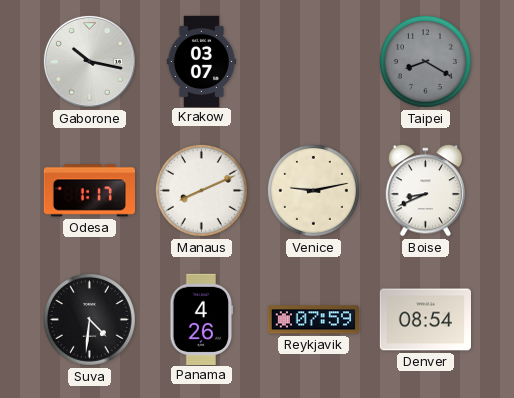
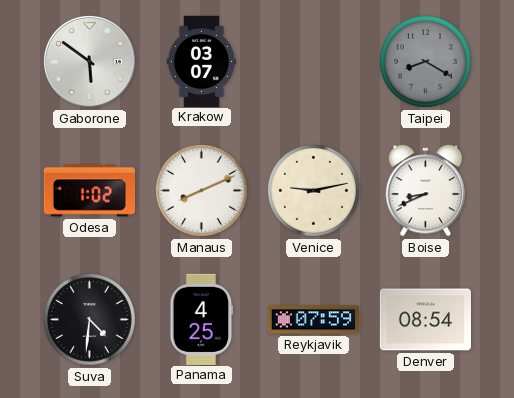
Gaborone: 10:17 -> 5:51 (89, 61)
Odesa: 1:17 -> 1:02 (89, 191)
Panama: 4:26 -> 4:25 (202, 319)
